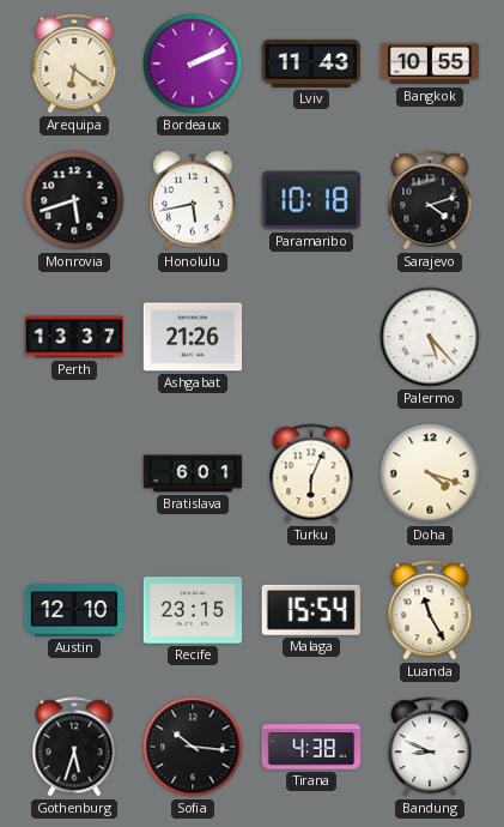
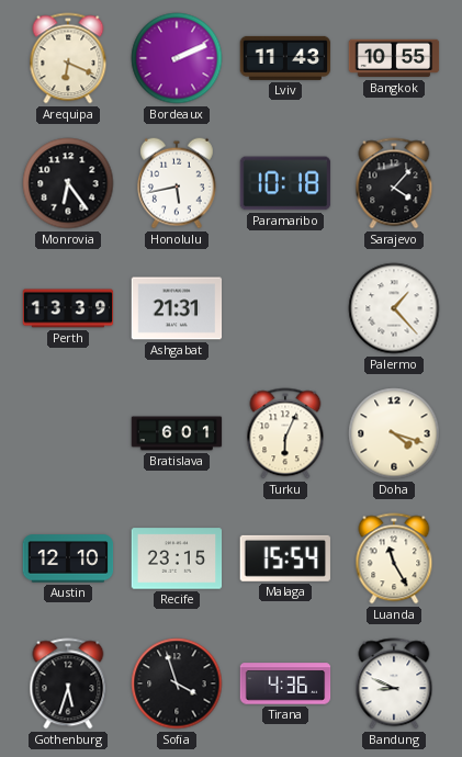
Arequipa: 6:21 -> 6:19 (68, 58)
Monrovia: 5:42 -> 6:24 (68, 183)
Sarajevo: 4:12 -> 4:07 (394, 183)
Perth: 13:37 -> 13:39 (68, 308)
Ashgabat: 21:26 -> 21:31 (177, 308)
Palermo: 5:23 -> 1:23 (394, 308)
Sofia: 10:16 -> 3:57 (177, 683)
Tirana: 4:38 -> 4:36 (285, 683)
